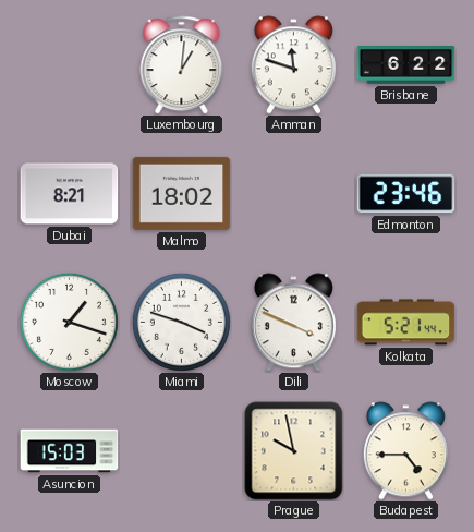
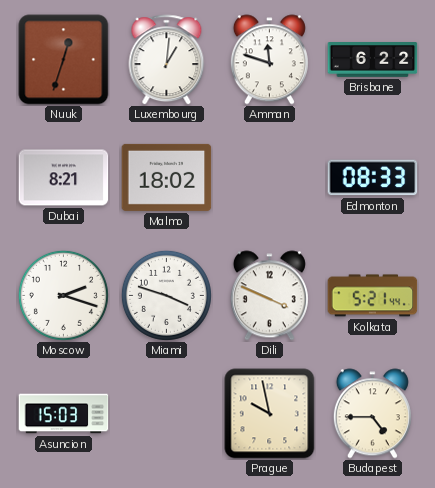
Nuuk: none -> 12:33 (64, 60)
Edmonton: 23:46 -> 08:33 (373, 178)
Moscow: 1:18 -> 2:18 (63, 295)
